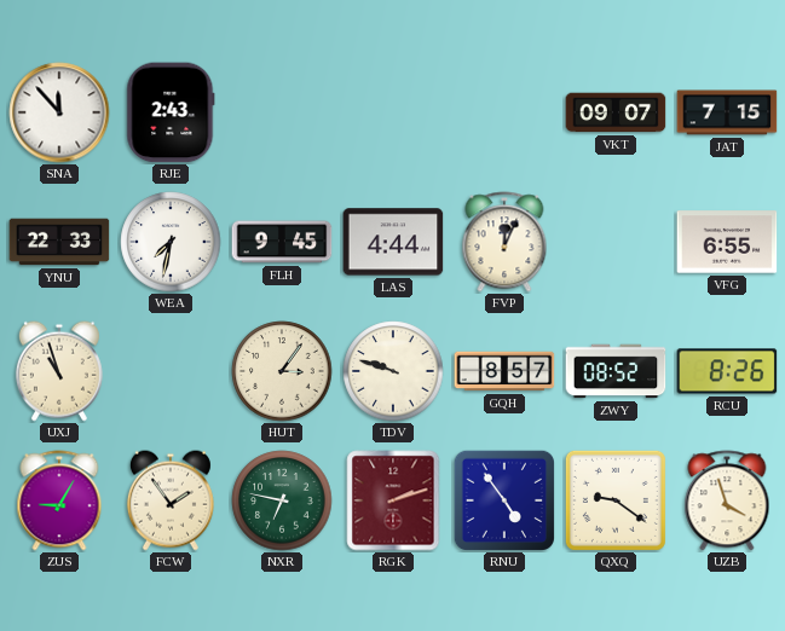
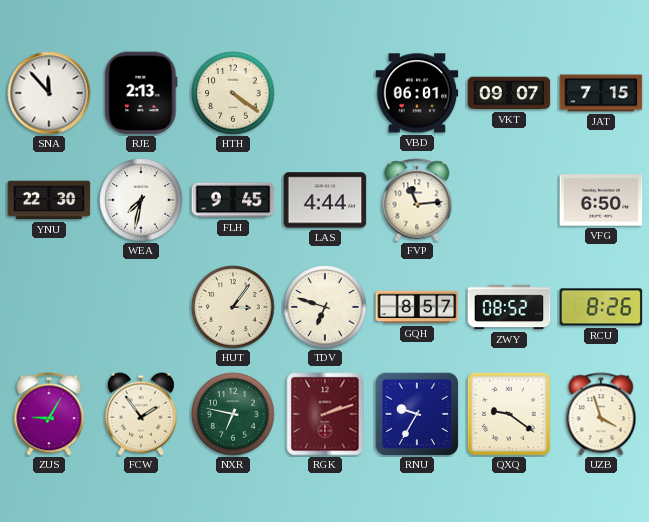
RJE: 2:43 -> 2:13 (141, 93)
HTH: none -> 4:21 (233, 93)
VBD: none -> 06:01 (417, 93)
YNU: 22:33 -> 22:30 (49, 200)
FVP: 12:04 -> 11:14 (417, 200)
VFG: 6:55 -> 6:50 (601, 200)
UXJ: 10:57 -> none (59, 371)
TDV: 9:48 -> 6:48 (325, 307)
RNU: 4:54 -> 9:35 (416, 413)
